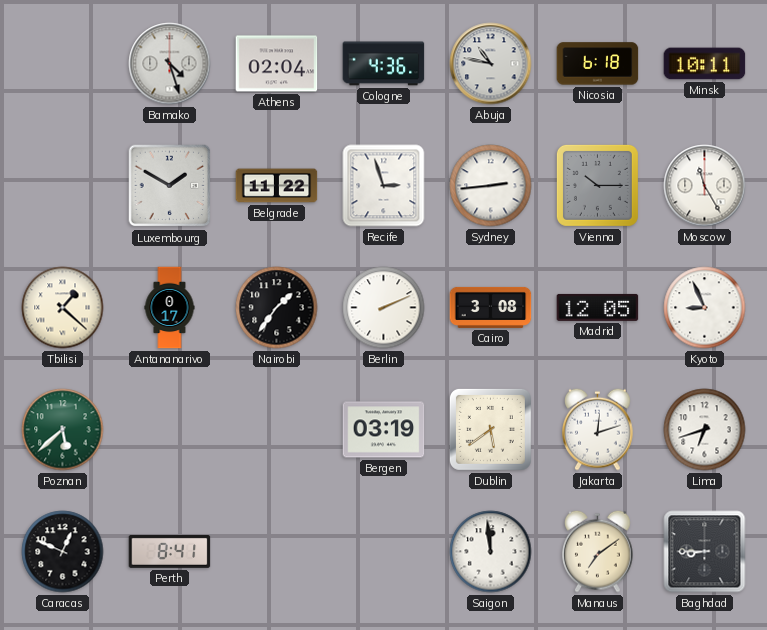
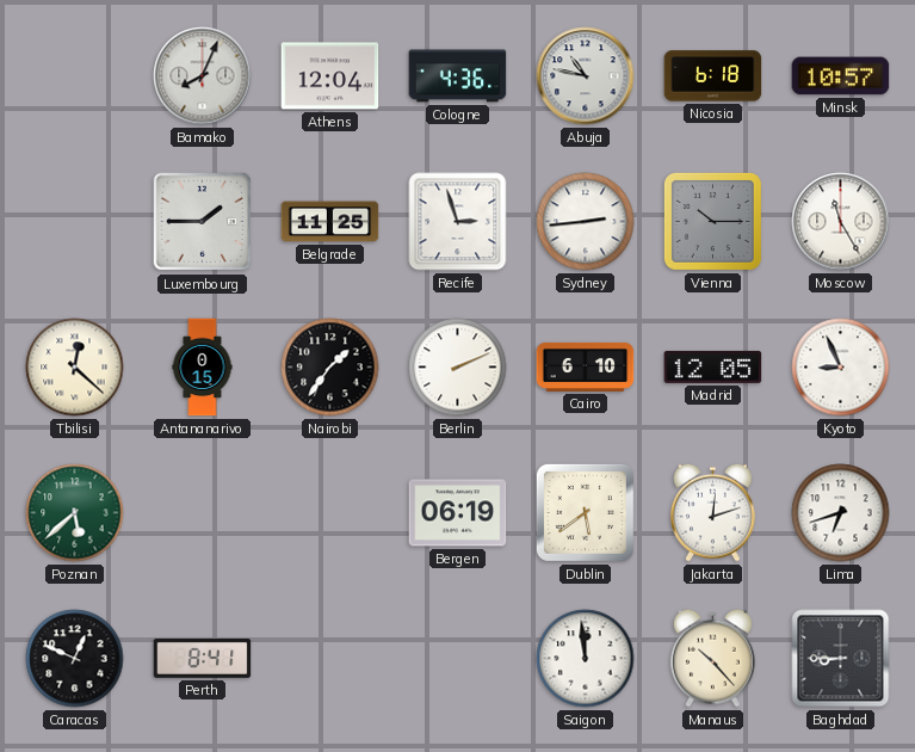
Bamako: 4:27 -> 8:04 (203, 76)
Athens: 02:04 -> 12:04 (330, 76)
Minsk: 10:11 -> 10:57 (841, 76)
Luxembourg: 1:50 -> 1:45 (203, 222)
Belgrade: 11:22 -> 11:25 (330, 222)
Tbilisi: 1:22 -> 12:22 (75, 368)
Antananarivo: 0:17 -> 0:15 (203, 368)
Cairo: 3:08 -> 6:10 (586, 366)
Bergen: 03:19 -> 06:19 (458, 513)
Manaus: 7:09 -> 10:23 (713, 658)
